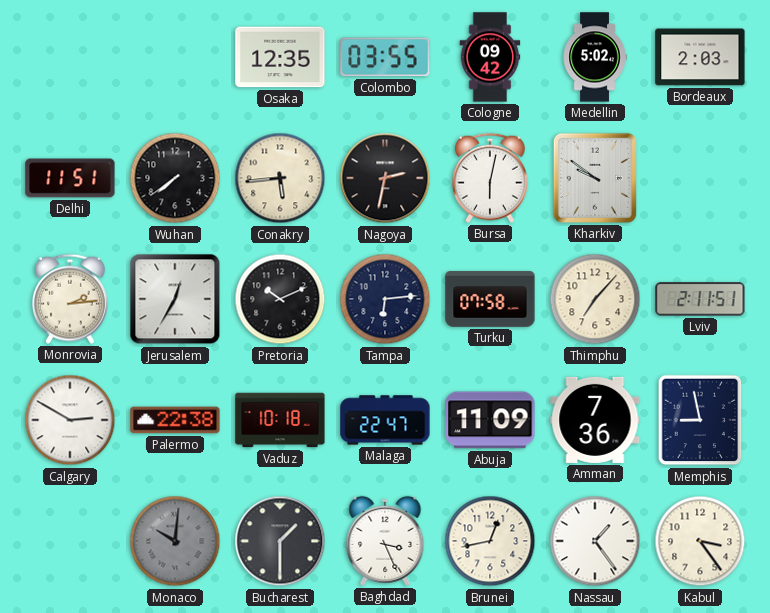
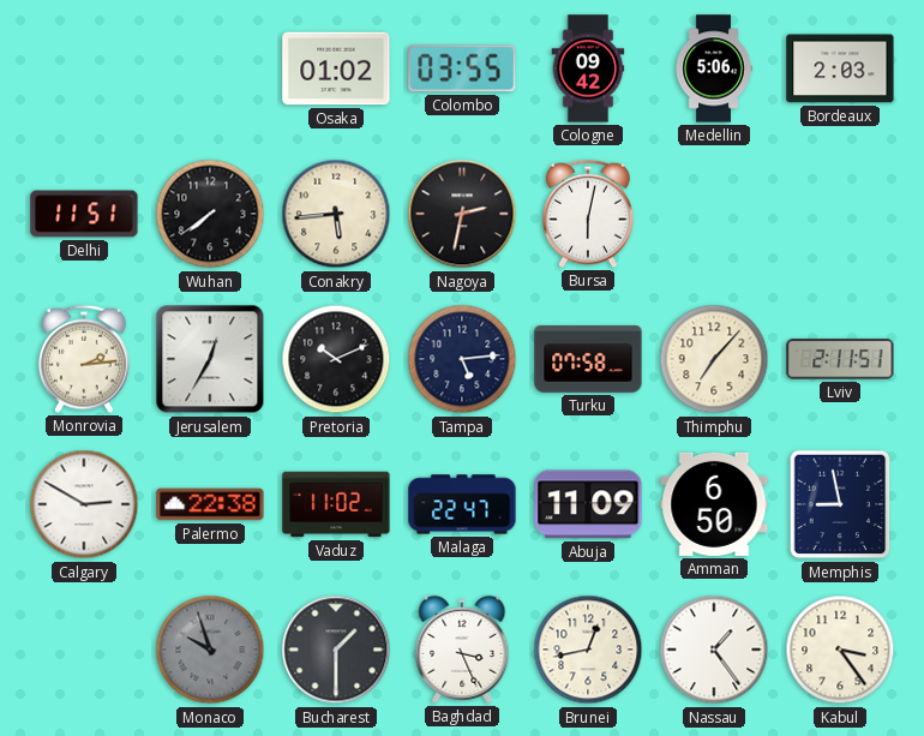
Osaka: 12:35 -> 01:02 (336, 68)
Medellin: 5:02 -> 5:06 (714, 68)
Kharkiv: 9:51 -> none (595, 178)
Tampa: 6:14 -> 5:14 (462, 359)
Vaduz: 10:18 -> 11:02 (336, 504)
Amman: 7:36 -> 6:50 (714, 504)
Monaco: 10:01 -> 9:57 (210, 650)
